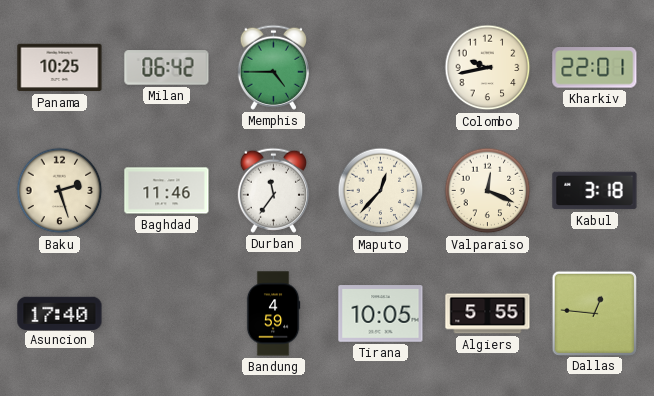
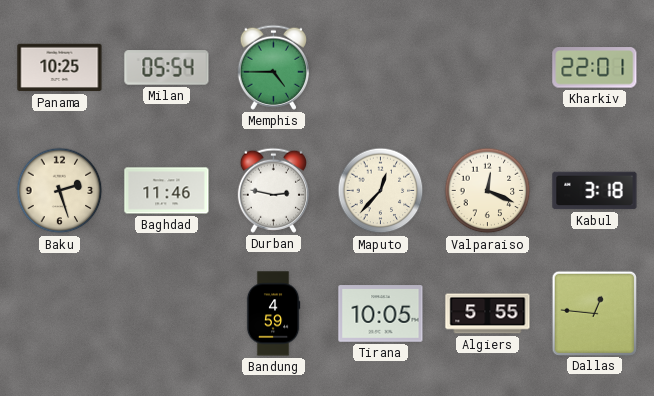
Milan: 06:42 -> 05:54 (167, 68)
Colombo: 9:43 -> none (488, 68)
Durban: 11:36 -> 2:47 (273, 190)
Asuncion: 17:40 -> none (60, 313)
